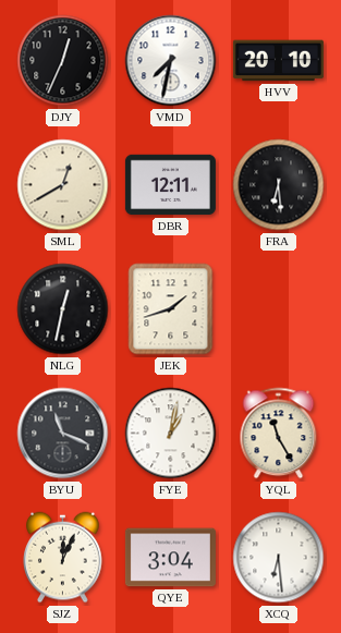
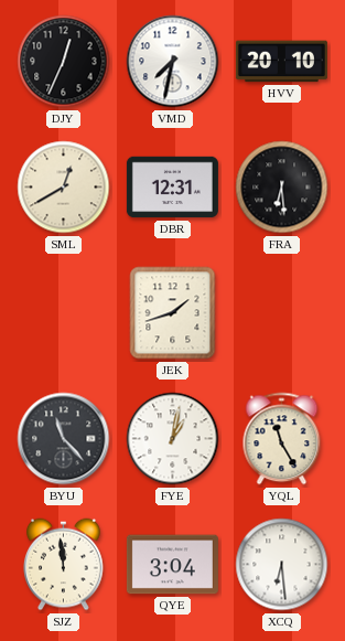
DBR: 12:11 -> 12:31 (172, 188)
NLG: 12:32 -> none (63, 309)
BYU: 11:19 -> 11:23 (64, 439)
SJZ: 12:04 -> 11:59 (64, 565)
